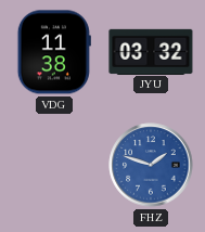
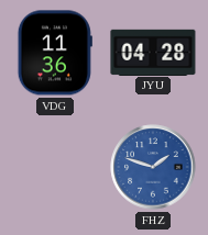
VDG: 11:38 -> 11:36 (55, 53)
JYU: 03:32 -> 04:28 (153, 52)
